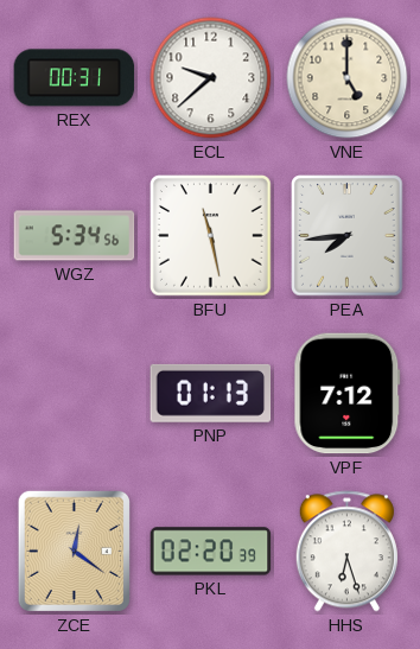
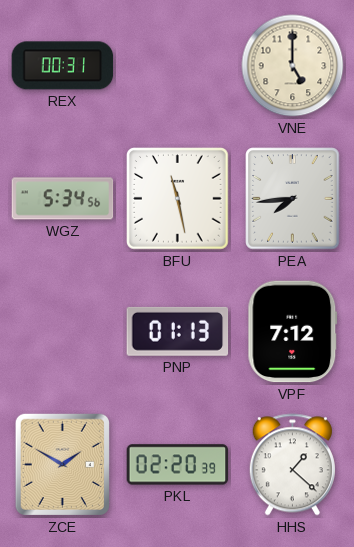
ECL: 9:38 -> none (211, 78)
ZCE: 12:21 -> 1:50 (62, 464)
HHS: 6:27 -> 1:22 (292, 465)
